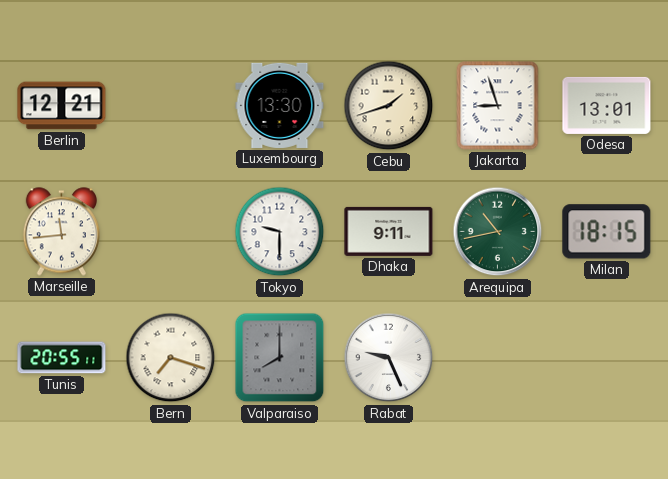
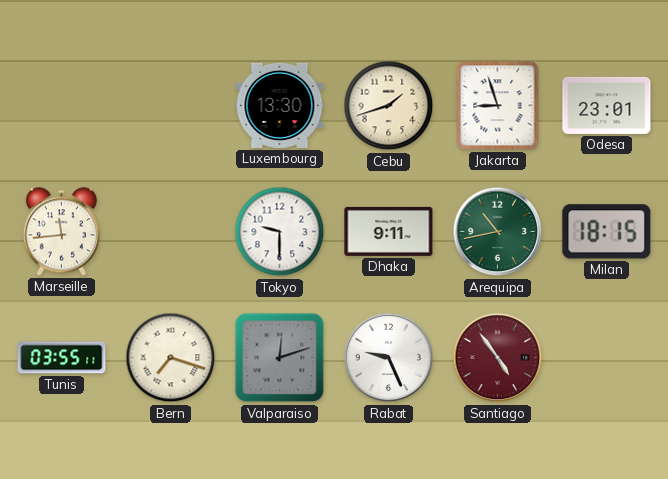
Berlin: 12:21 -> none (62, 106)
Odesa: 13:01 -> 23:01 (607, 105)
Tunis: 20:55 -> 03:55 (62, 358)
Valparaiso: 8:00 -> 12:12 (280, 358)
Santiago: none -> 4:54 (498, 358)
